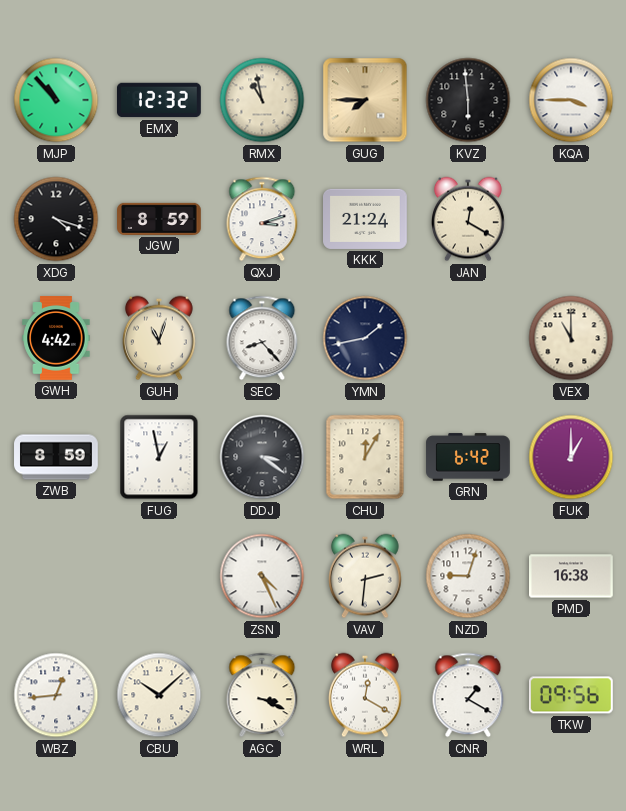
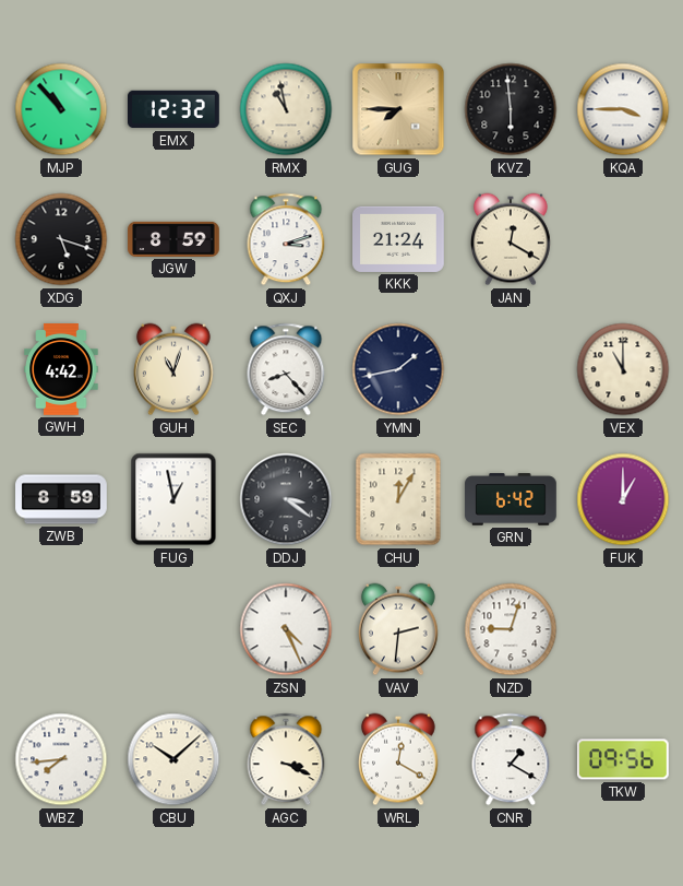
XDG: 4:18 -> 5:18 (61, 239)
PMD: 16:38 -> none (572, 576)
WBZ: 12:44 -> 7:44 (61, 759)
